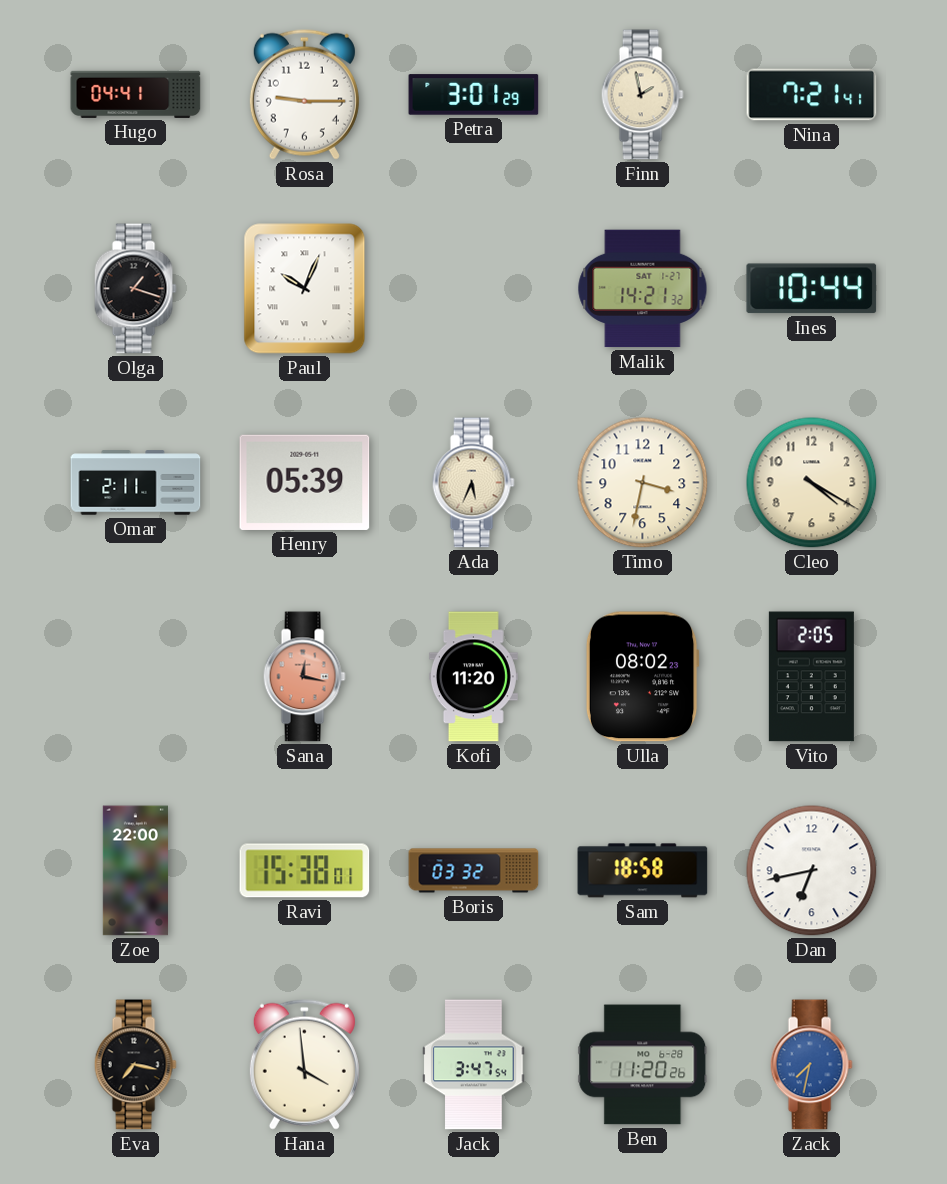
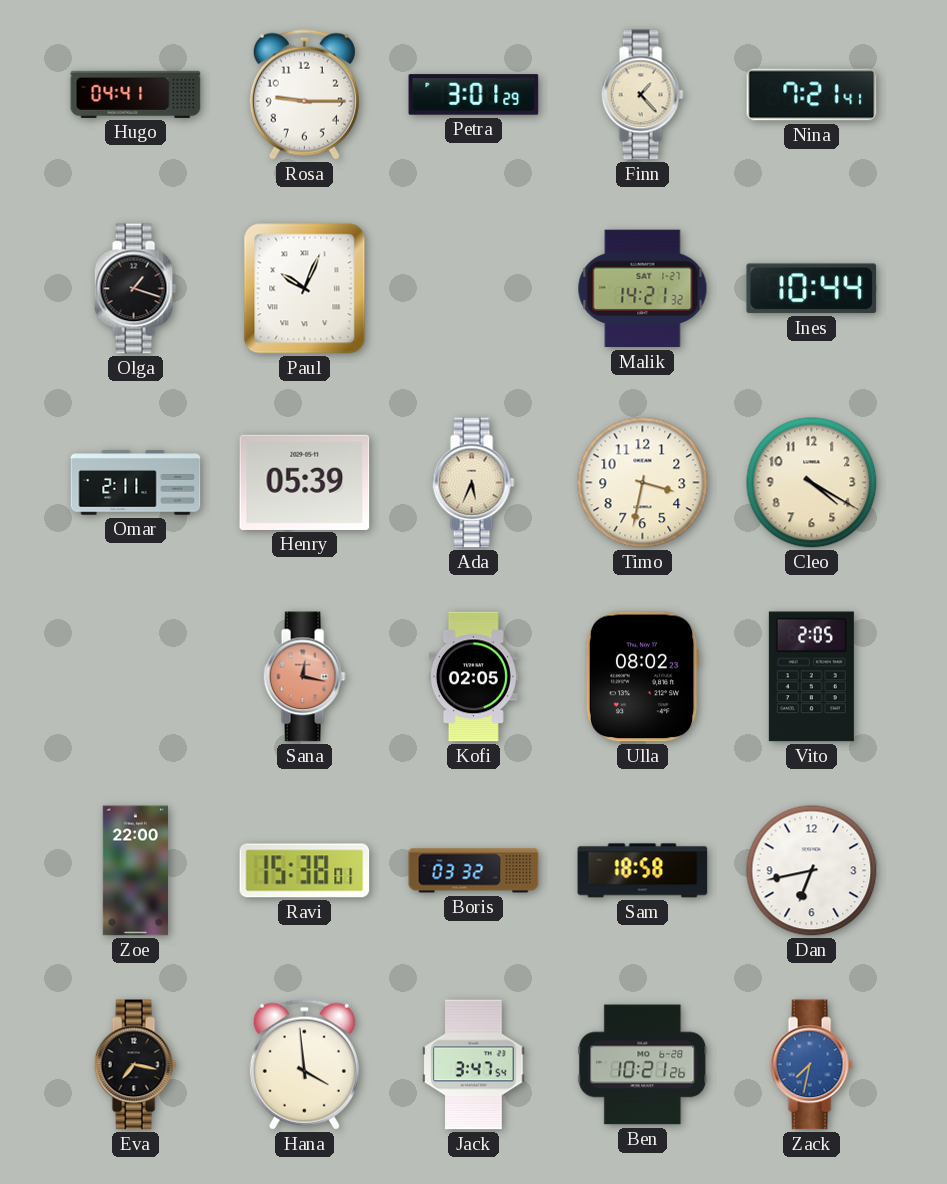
Finn: 1:58 -> 1:23 (642, 95)
Kofi: 11:20 -> 02:05 (473, 677)
Ben: 11:20 -> 10:21 (643, 1065)
